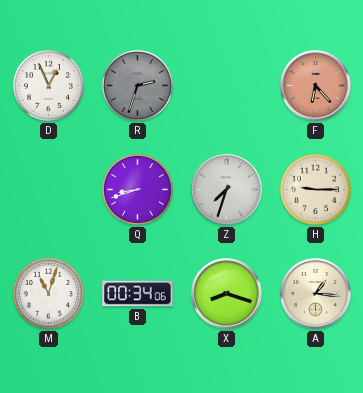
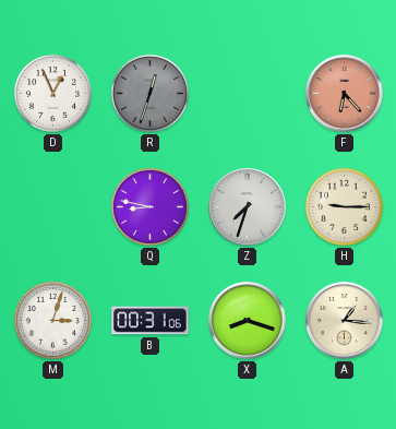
R: 2:33 -> 12:33 (149, 93)
Q: 8:42 -> 8:47 (149, 206)
M: 11:03 -> 3:03 (52, 320)
B: 00:34 -> 00:31 (151, 321)
